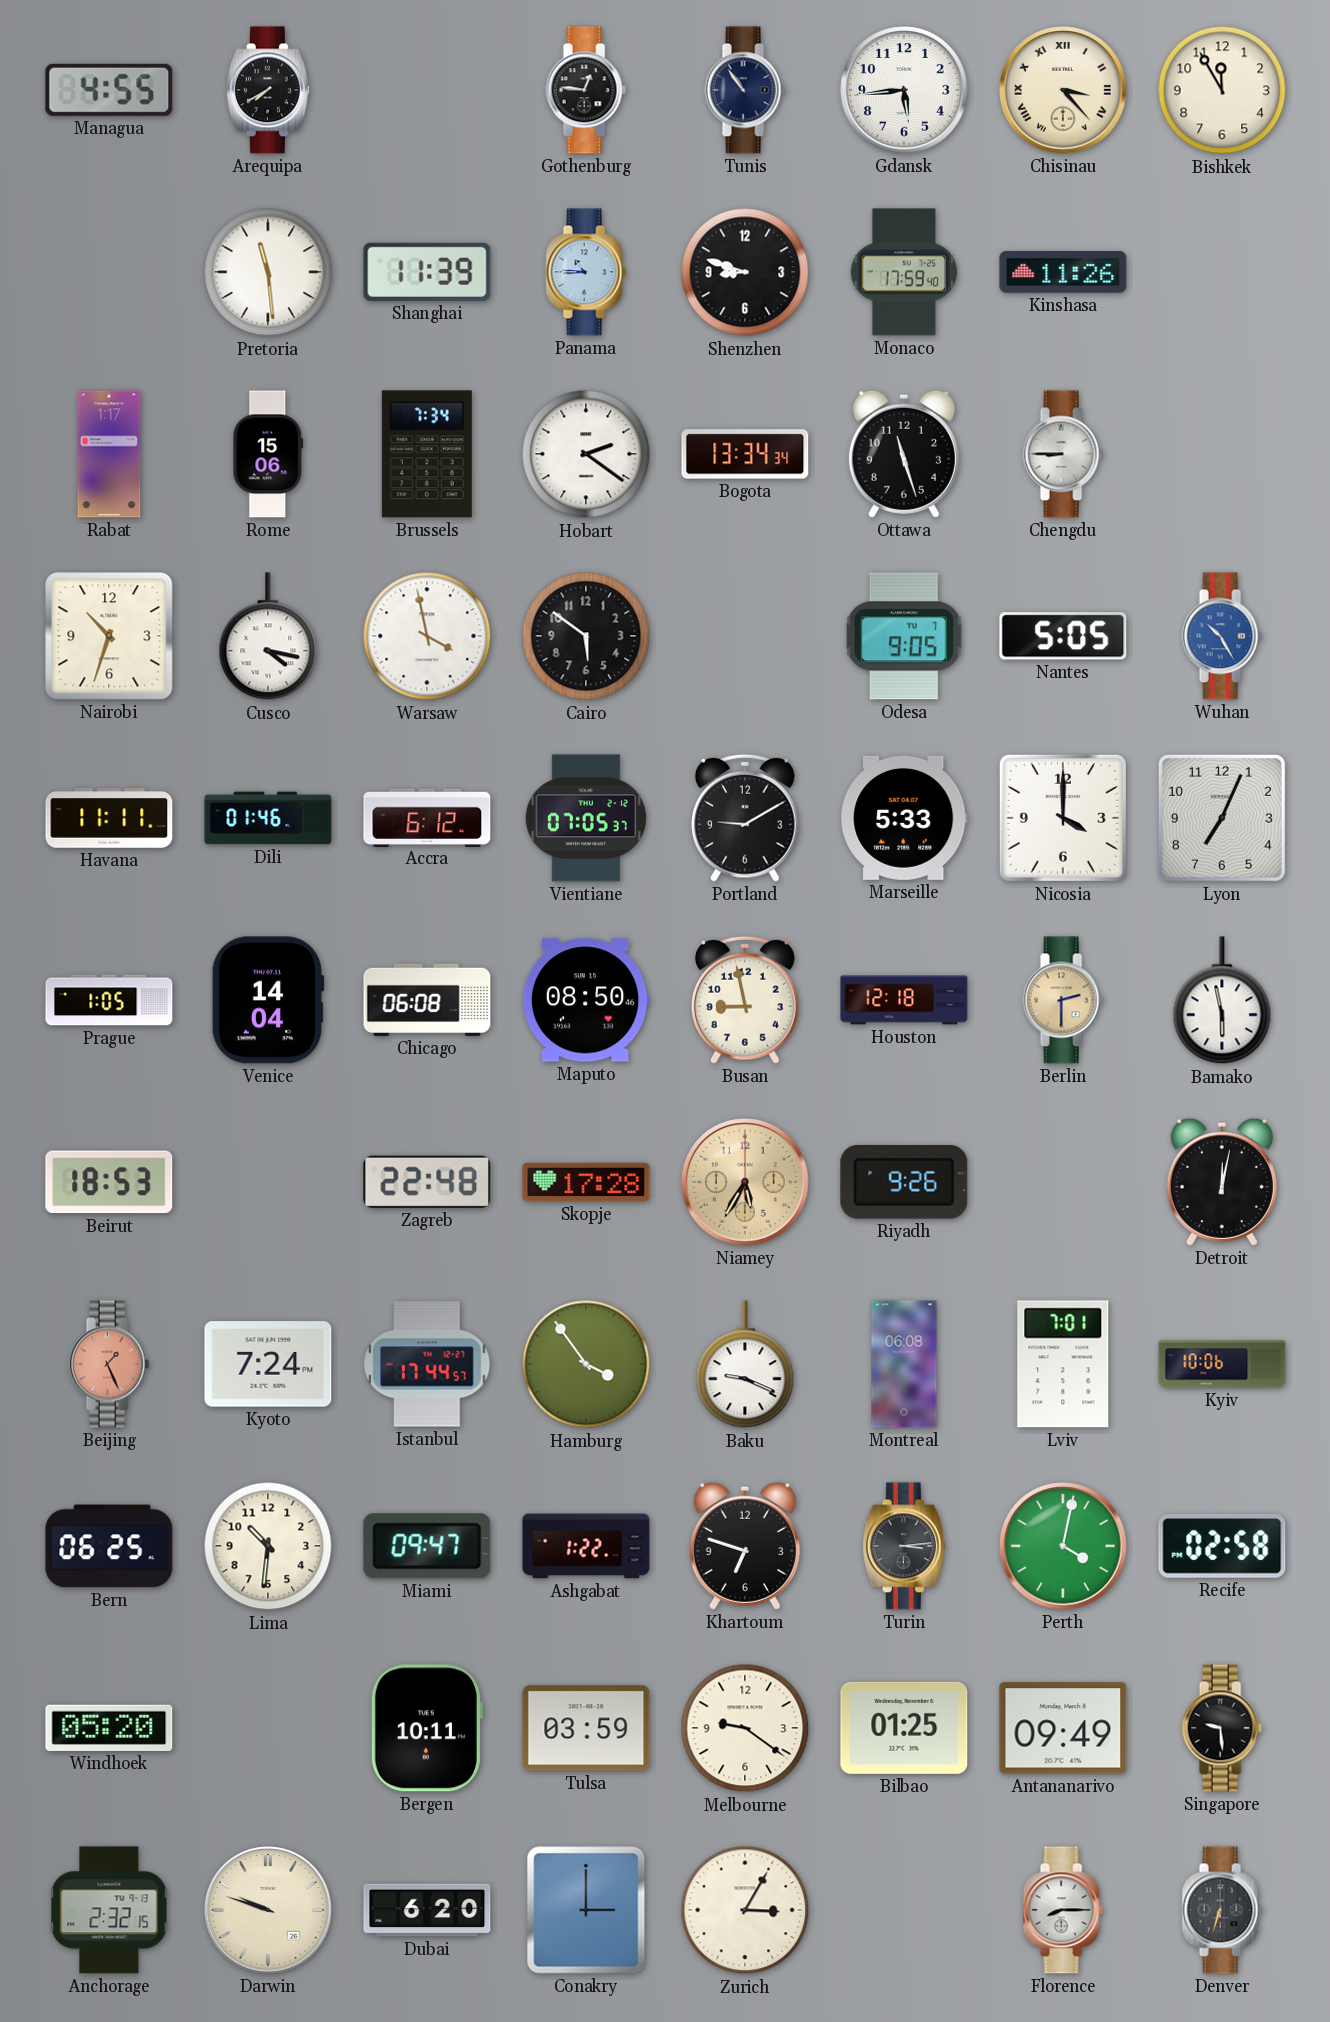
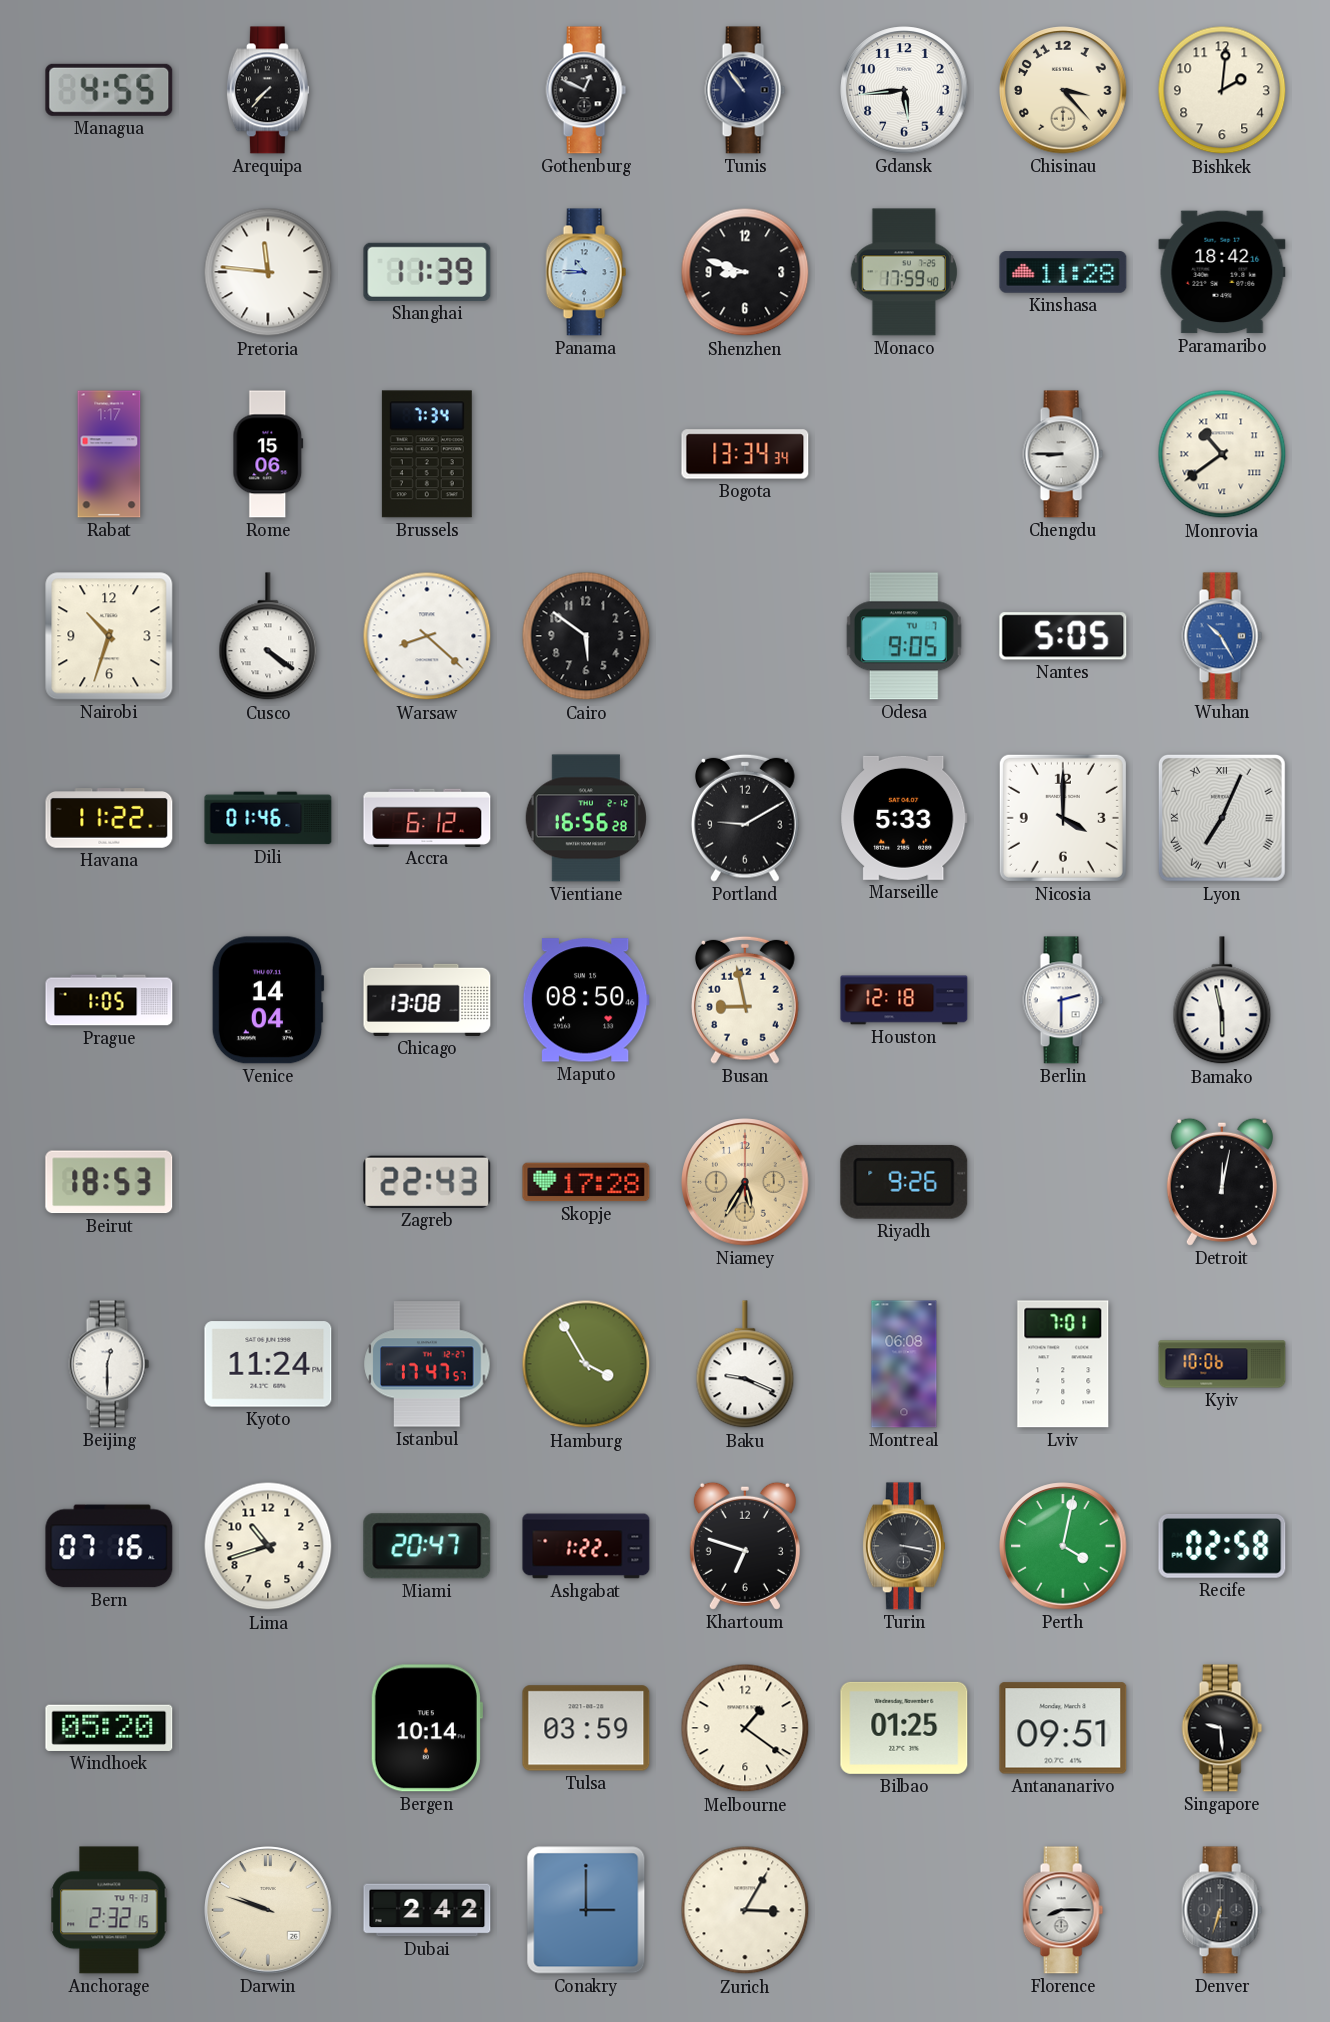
Arequipa: 7:40 -> 7:37 (268, 90)
Gothenburg: 12:46 -> 12:49 (586, 90)
Chisinau numerals: Roman -> Arabic (1063, 90)
Bishkek: 11:55 -> 2:01 (1222, 90)
Pretoria: 11:29 -> 11:46 (268, 272)
Kinshasa: 11:26 -> 11:28 (1063, 272)
Paramaribo: none -> 18:42 (1222, 272)
Hobart: 2:21 -> none (586, 454)
Ottawa: 11:27 -> none (904, 454)
Monrovia: none -> 10:39 (1222, 454)
Cusco: 4:17 -> 4:21 (268, 637)
Warsaw: 3:58 -> 8:22 (427, 636)
Havana: 11:11 -> 11:22 (109, 818)
Vientiane: 07:05 -> 16:56 (585, 818)
Lyon numerals: Arabic -> Roman (1222, 818)
Chicago: 06:08 -> 13:08 (427, 1000)
Berlin dial: champagne -> white (1063, 1000)
Zagreb: 22:48 -> 22:43 (427, 1182)
Beijing: 1:26 -> 12:30 (109, 1364)
Beijing dial: salmon -> white (109, 1364)
Kyoto: 7:24 -> 11:24 (268, 1364)
Istanbul: 17:44 -> 17:47 (427, 1364)
Hamburg: 3:54 -> 3:55 (586, 1364)
Bern: 06:25 -> 07:16 (109, 1546)
Lima: 10:31 -> 10:42 (268, 1546)
Miami: 09:47 -> 20:47 (427, 1546)
Turin: 3:14 -> 3:17 (904, 1546)
Bergen: 10:11 -> 10:14 (426, 1728)
Melbourne: 9:21 -> 1:21 (745, 1728)
Antananarivo: 09:49 -> 09:51 (1063, 1728)
Dubai: 6:20 -> 2:42 (427, 1910)
